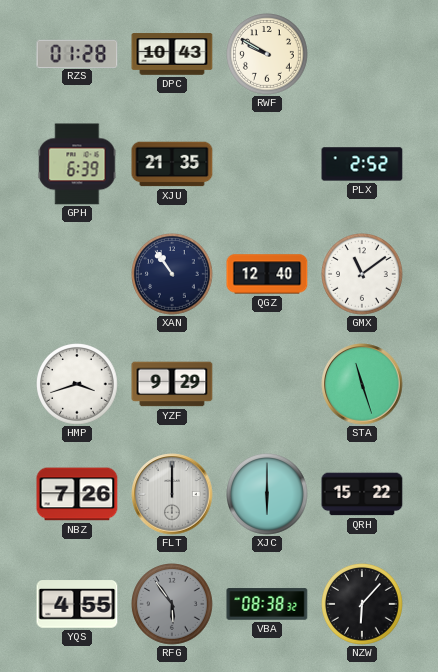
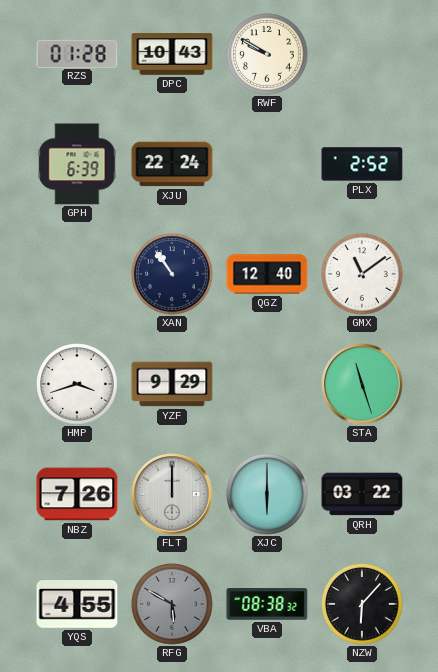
XJU: 21:35 -> 22:24 (172, 164)
QRH: 15:22 -> 03:22 (362, 494)
RFG: 5:54 -> 5:50 (173, 605)
